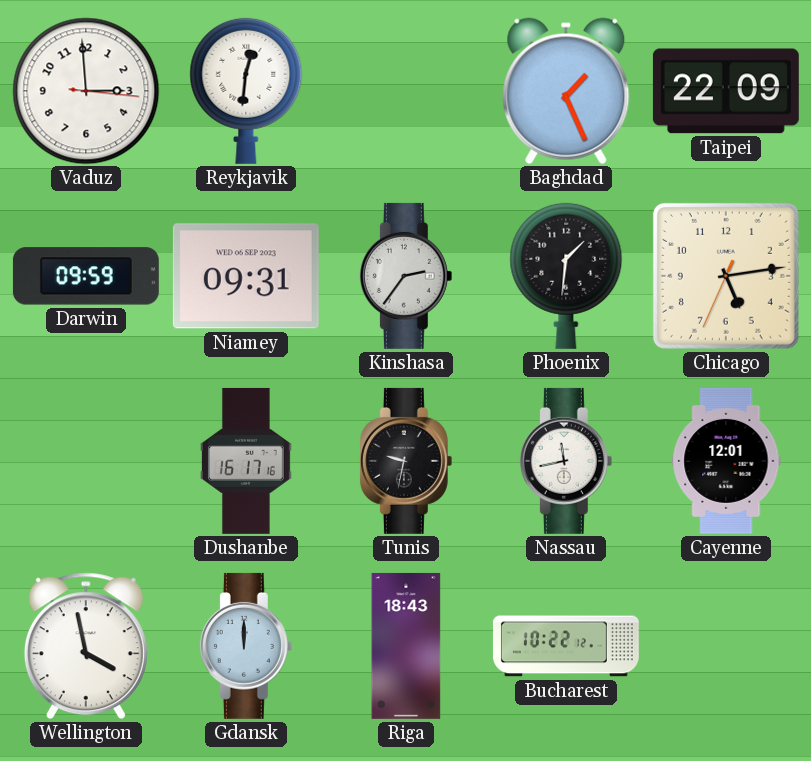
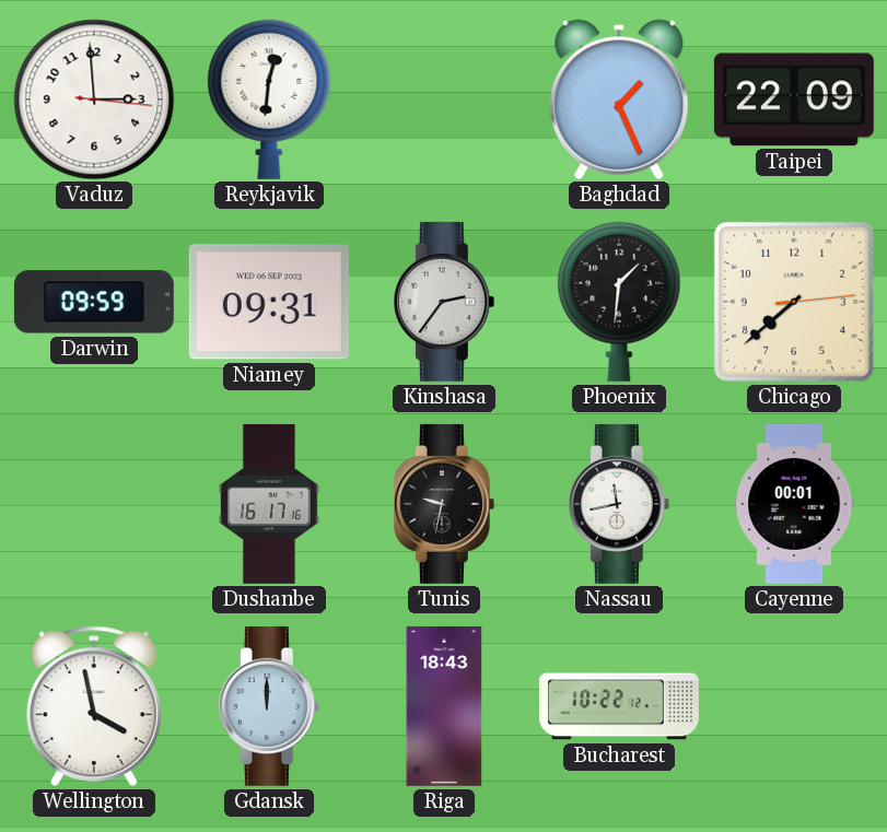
Chicago: 5:13 -> 7:38 (794, 302)
Cayenne: 12:01 -> 00:01 (794, 504)
